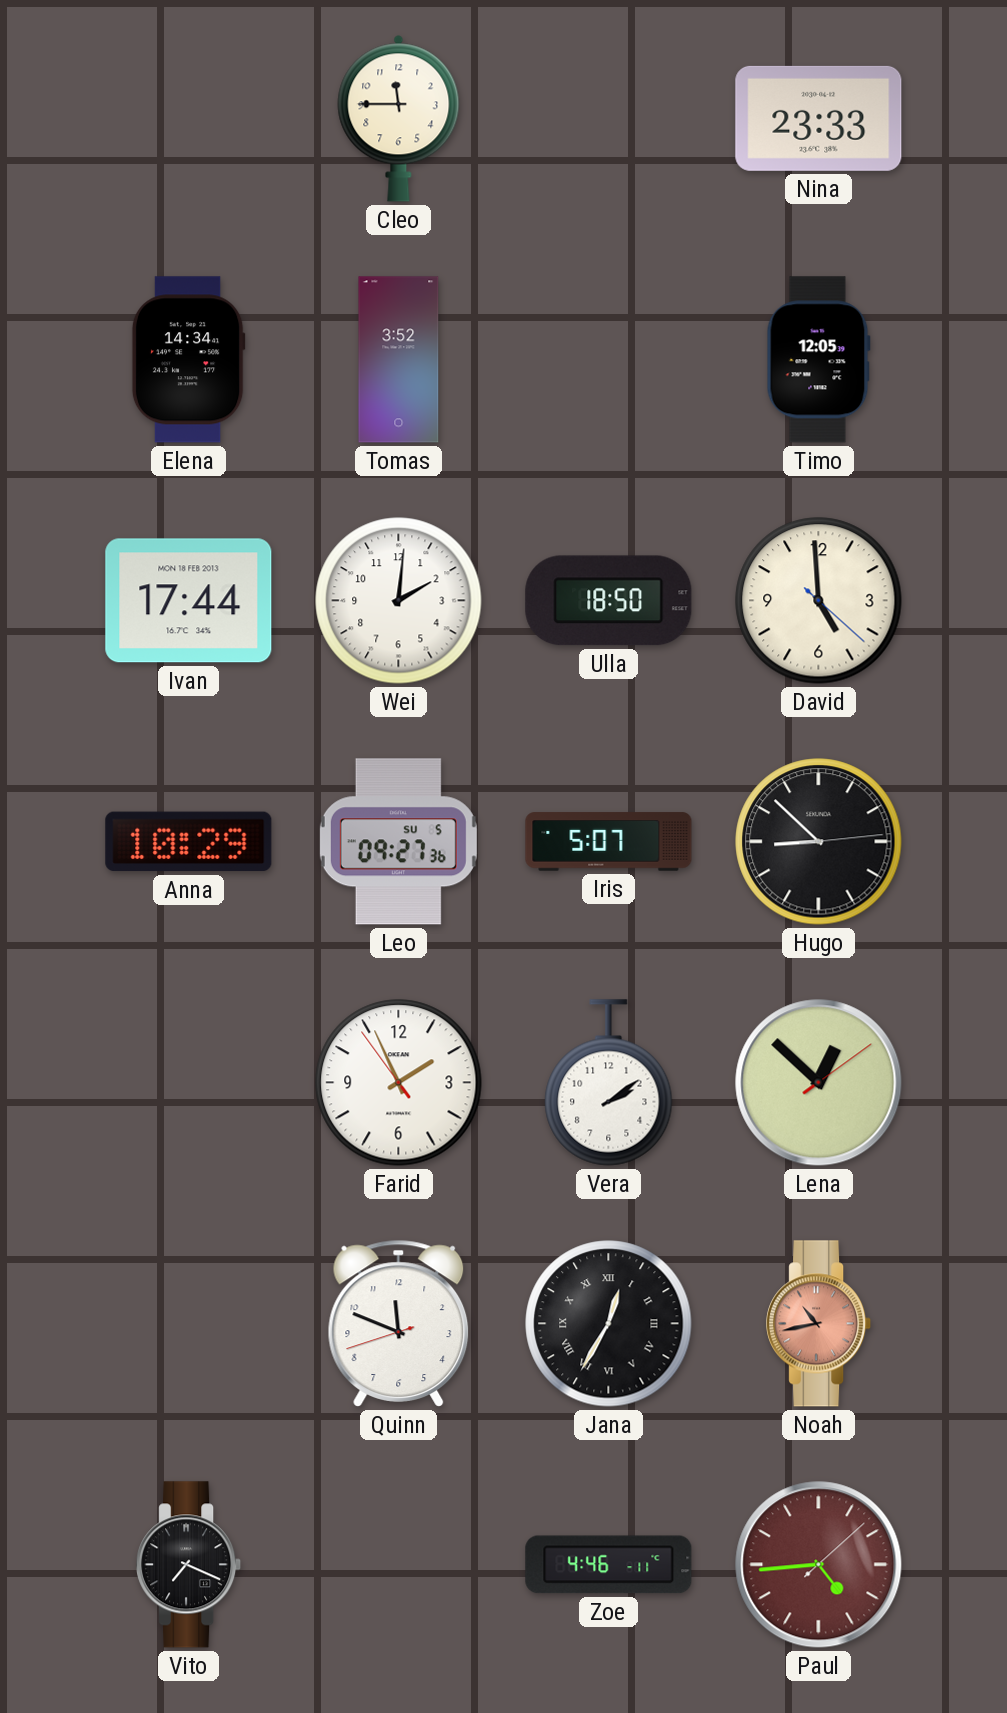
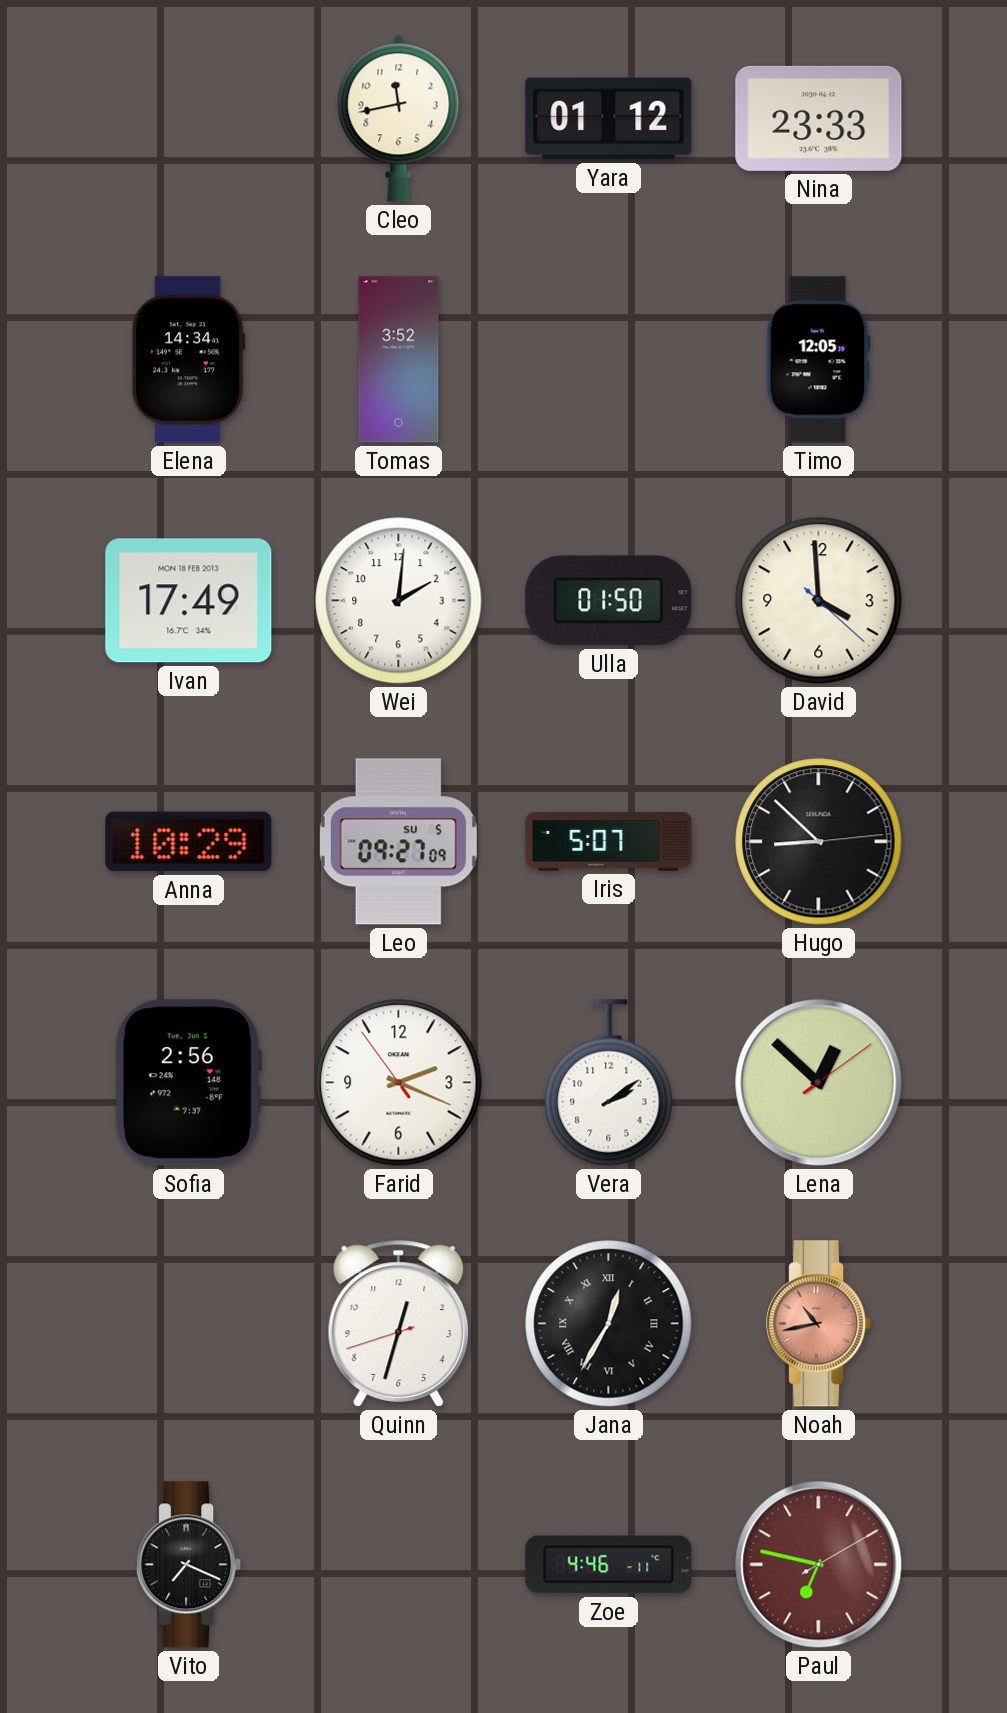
Cleo: 11:45 -> 11:43 (399, 118)
Yara: none -> 01:12 (609, 119)
Ivan: 17:44 -> 17:49 (189, 601)
Ulla: 18:50 -> 01:50 (609, 601)
David: 4:59 -> 3:59 (819, 601)
Leo: 09:27:36 -> 09:27:09 (398, 842)
Sofia: none -> 2:56 (188, 1083)
Farid: 1:55 -> 2:18 (399, 1083)
Quinn: 11:48 -> 12:32 (399, 1323)
Paul: 4:44 -> 6:47 (819, 1565)
